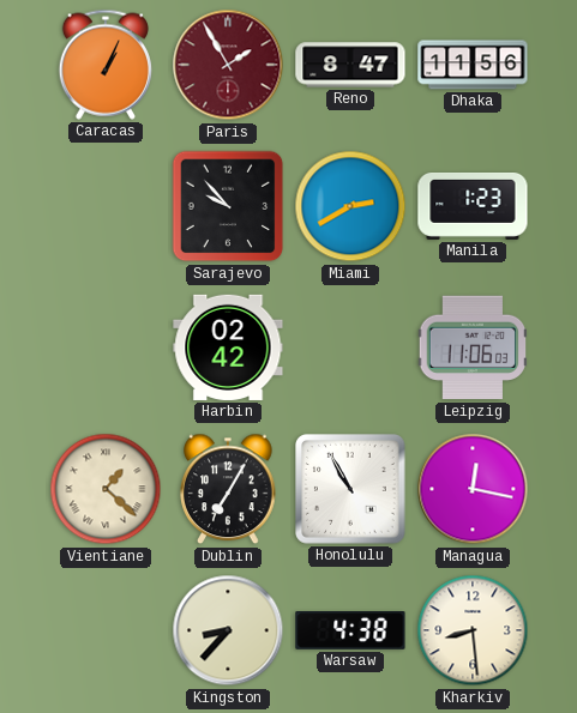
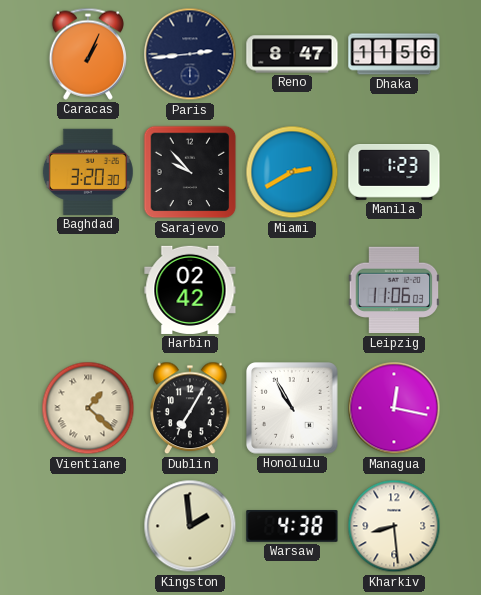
Paris: 1:55 -> 2:44 (190, 54)
Paris dial: burgundy -> navy (190, 54)
Baghdad: none -> 3:20 (88, 172)
Kingston: 8:37 -> 1:59 (190, 526)
